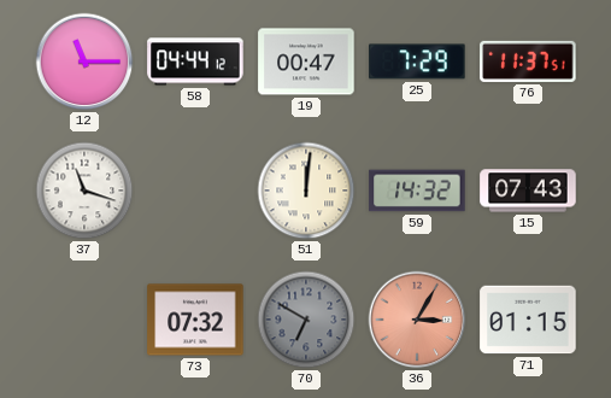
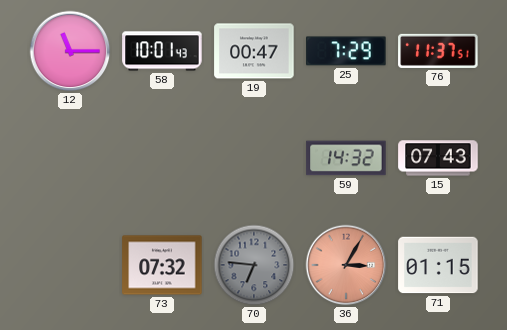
58: 04:44 -> 10:01 (162, 51)
37: 11:18 -> none (84, 191)
51: 12:01 -> none (306, 191)
70: 6:50 -> 6:46 (254, 265)
